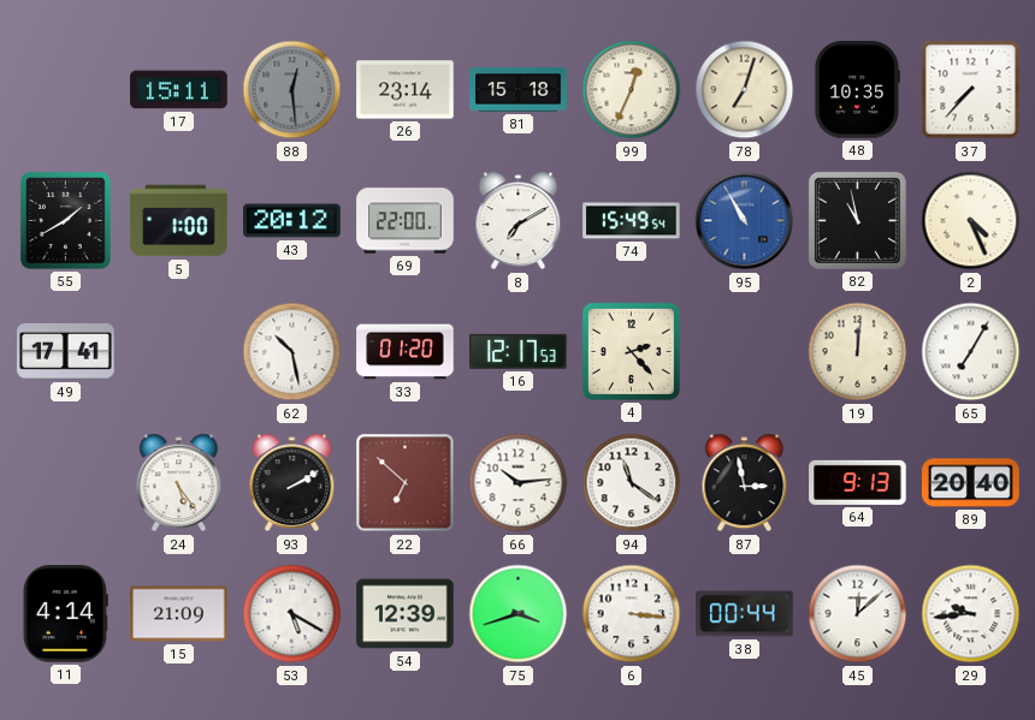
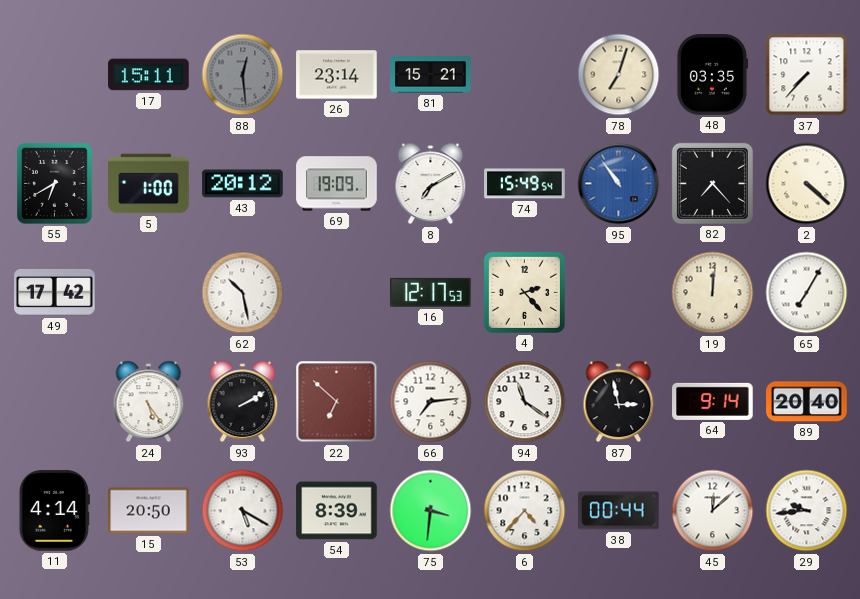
81: 15:18 -> 15:21 (431, 75)
99: 12:34 -> none (632, 90)
48: 10:35 -> 03:35 (712, 75)
55: 1:40 -> 6:40 (54, 183)
69: 22:00 -> 19:09 (337, 184)
95: 10:55 -> 10:54 (619, 184)
82: 10:58 -> 7:23 (712, 183)
2: 4:26 -> 4:22 (807, 184)
49: 17:41 -> 17:42 (55, 292)
33: 01:20 -> none (406, 352)
66: 10:14 -> 7:14 (431, 402)
64: 9:13 -> 9:14 (713, 401)
15: 21:09 -> 20:50 (149, 511)
54: 12:39 -> 8:39 (337, 511)
75: 3:42 -> 3:31 (431, 511)
6: 3:16 -> 4:37 (525, 511)
